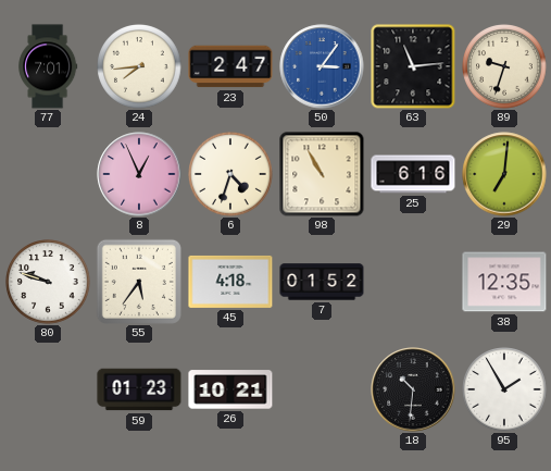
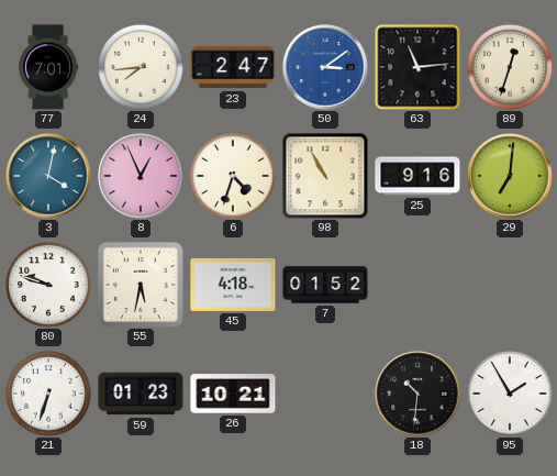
50: 3:06 -> 3:09 (325, 67)
89: 9:33 -> 12:33 (510, 67)
3: none -> 4:02 (48, 176)
25: 6:16 -> 9:16 (417, 176)
55: 5:36 -> 5:32 (141, 285)
38: 12:35 -> none (504, 282)
21: none -> 6:33 (48, 394)
